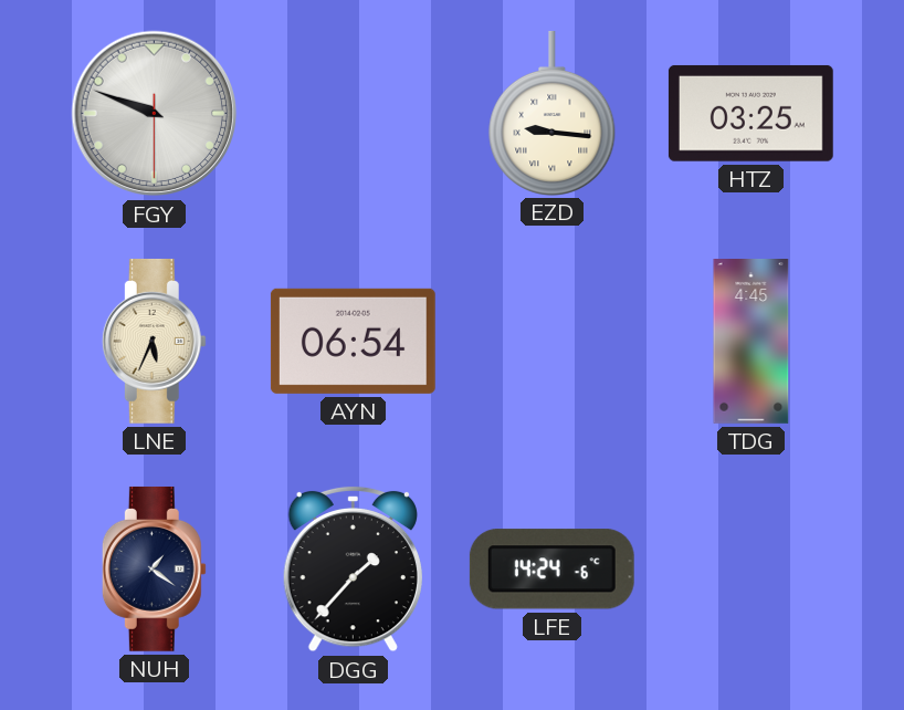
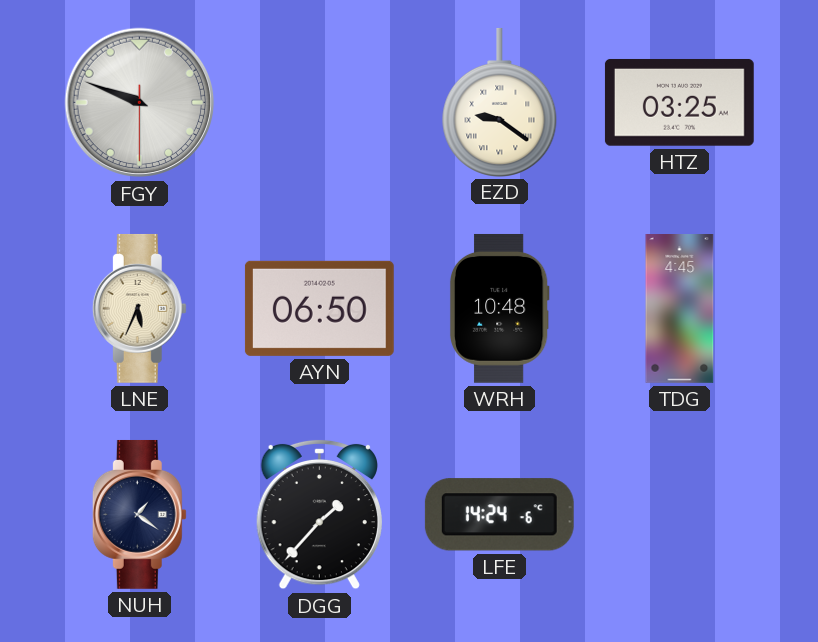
EZD: 9:16 -> 9:21 (500, 102)
AYN: 06:54 -> 06:50 (319, 308)
WRH: none -> 10:48 (499, 308)
